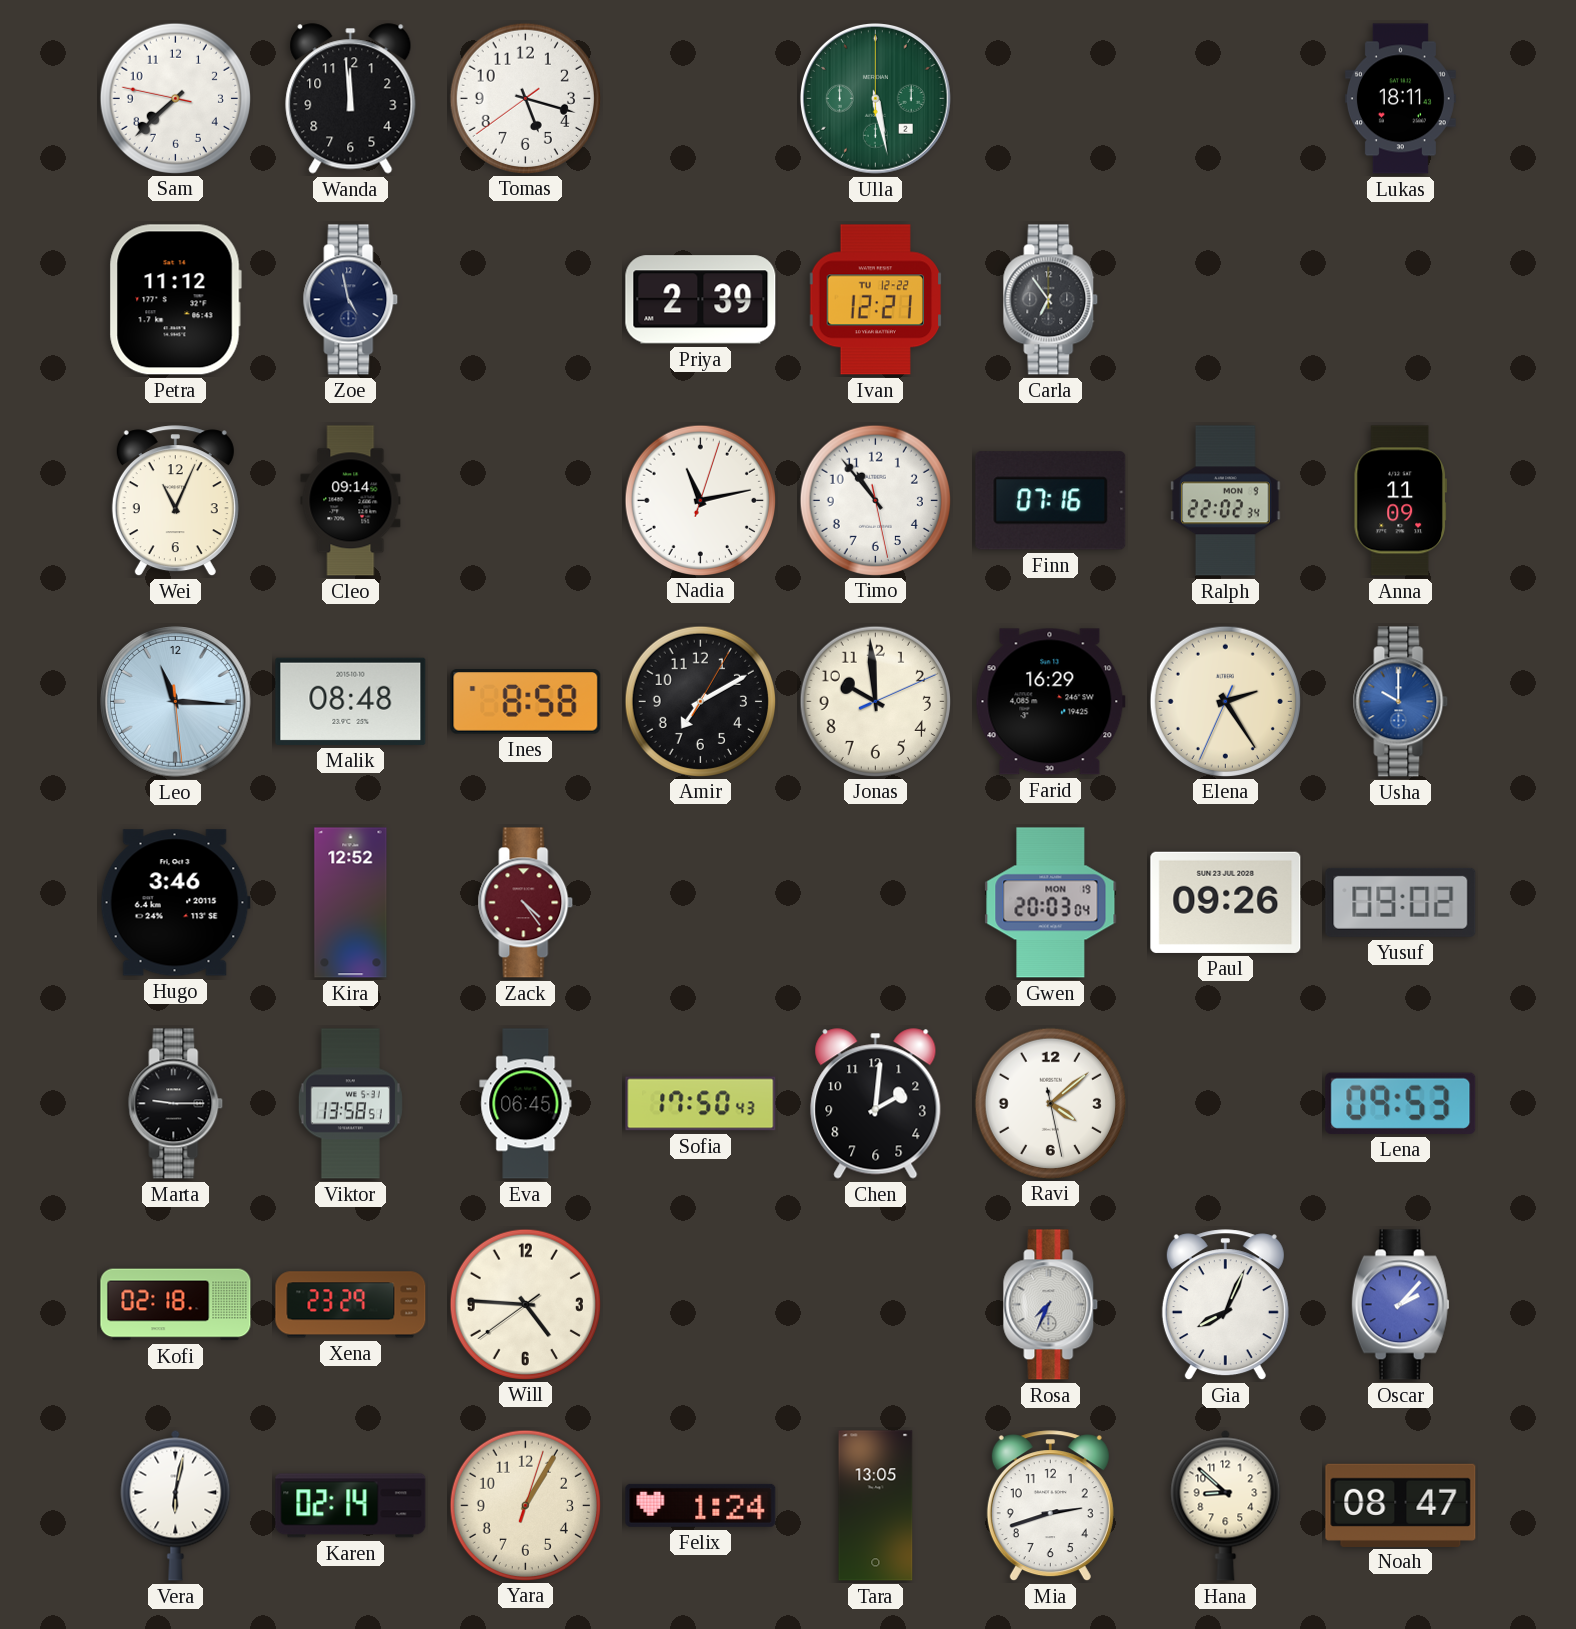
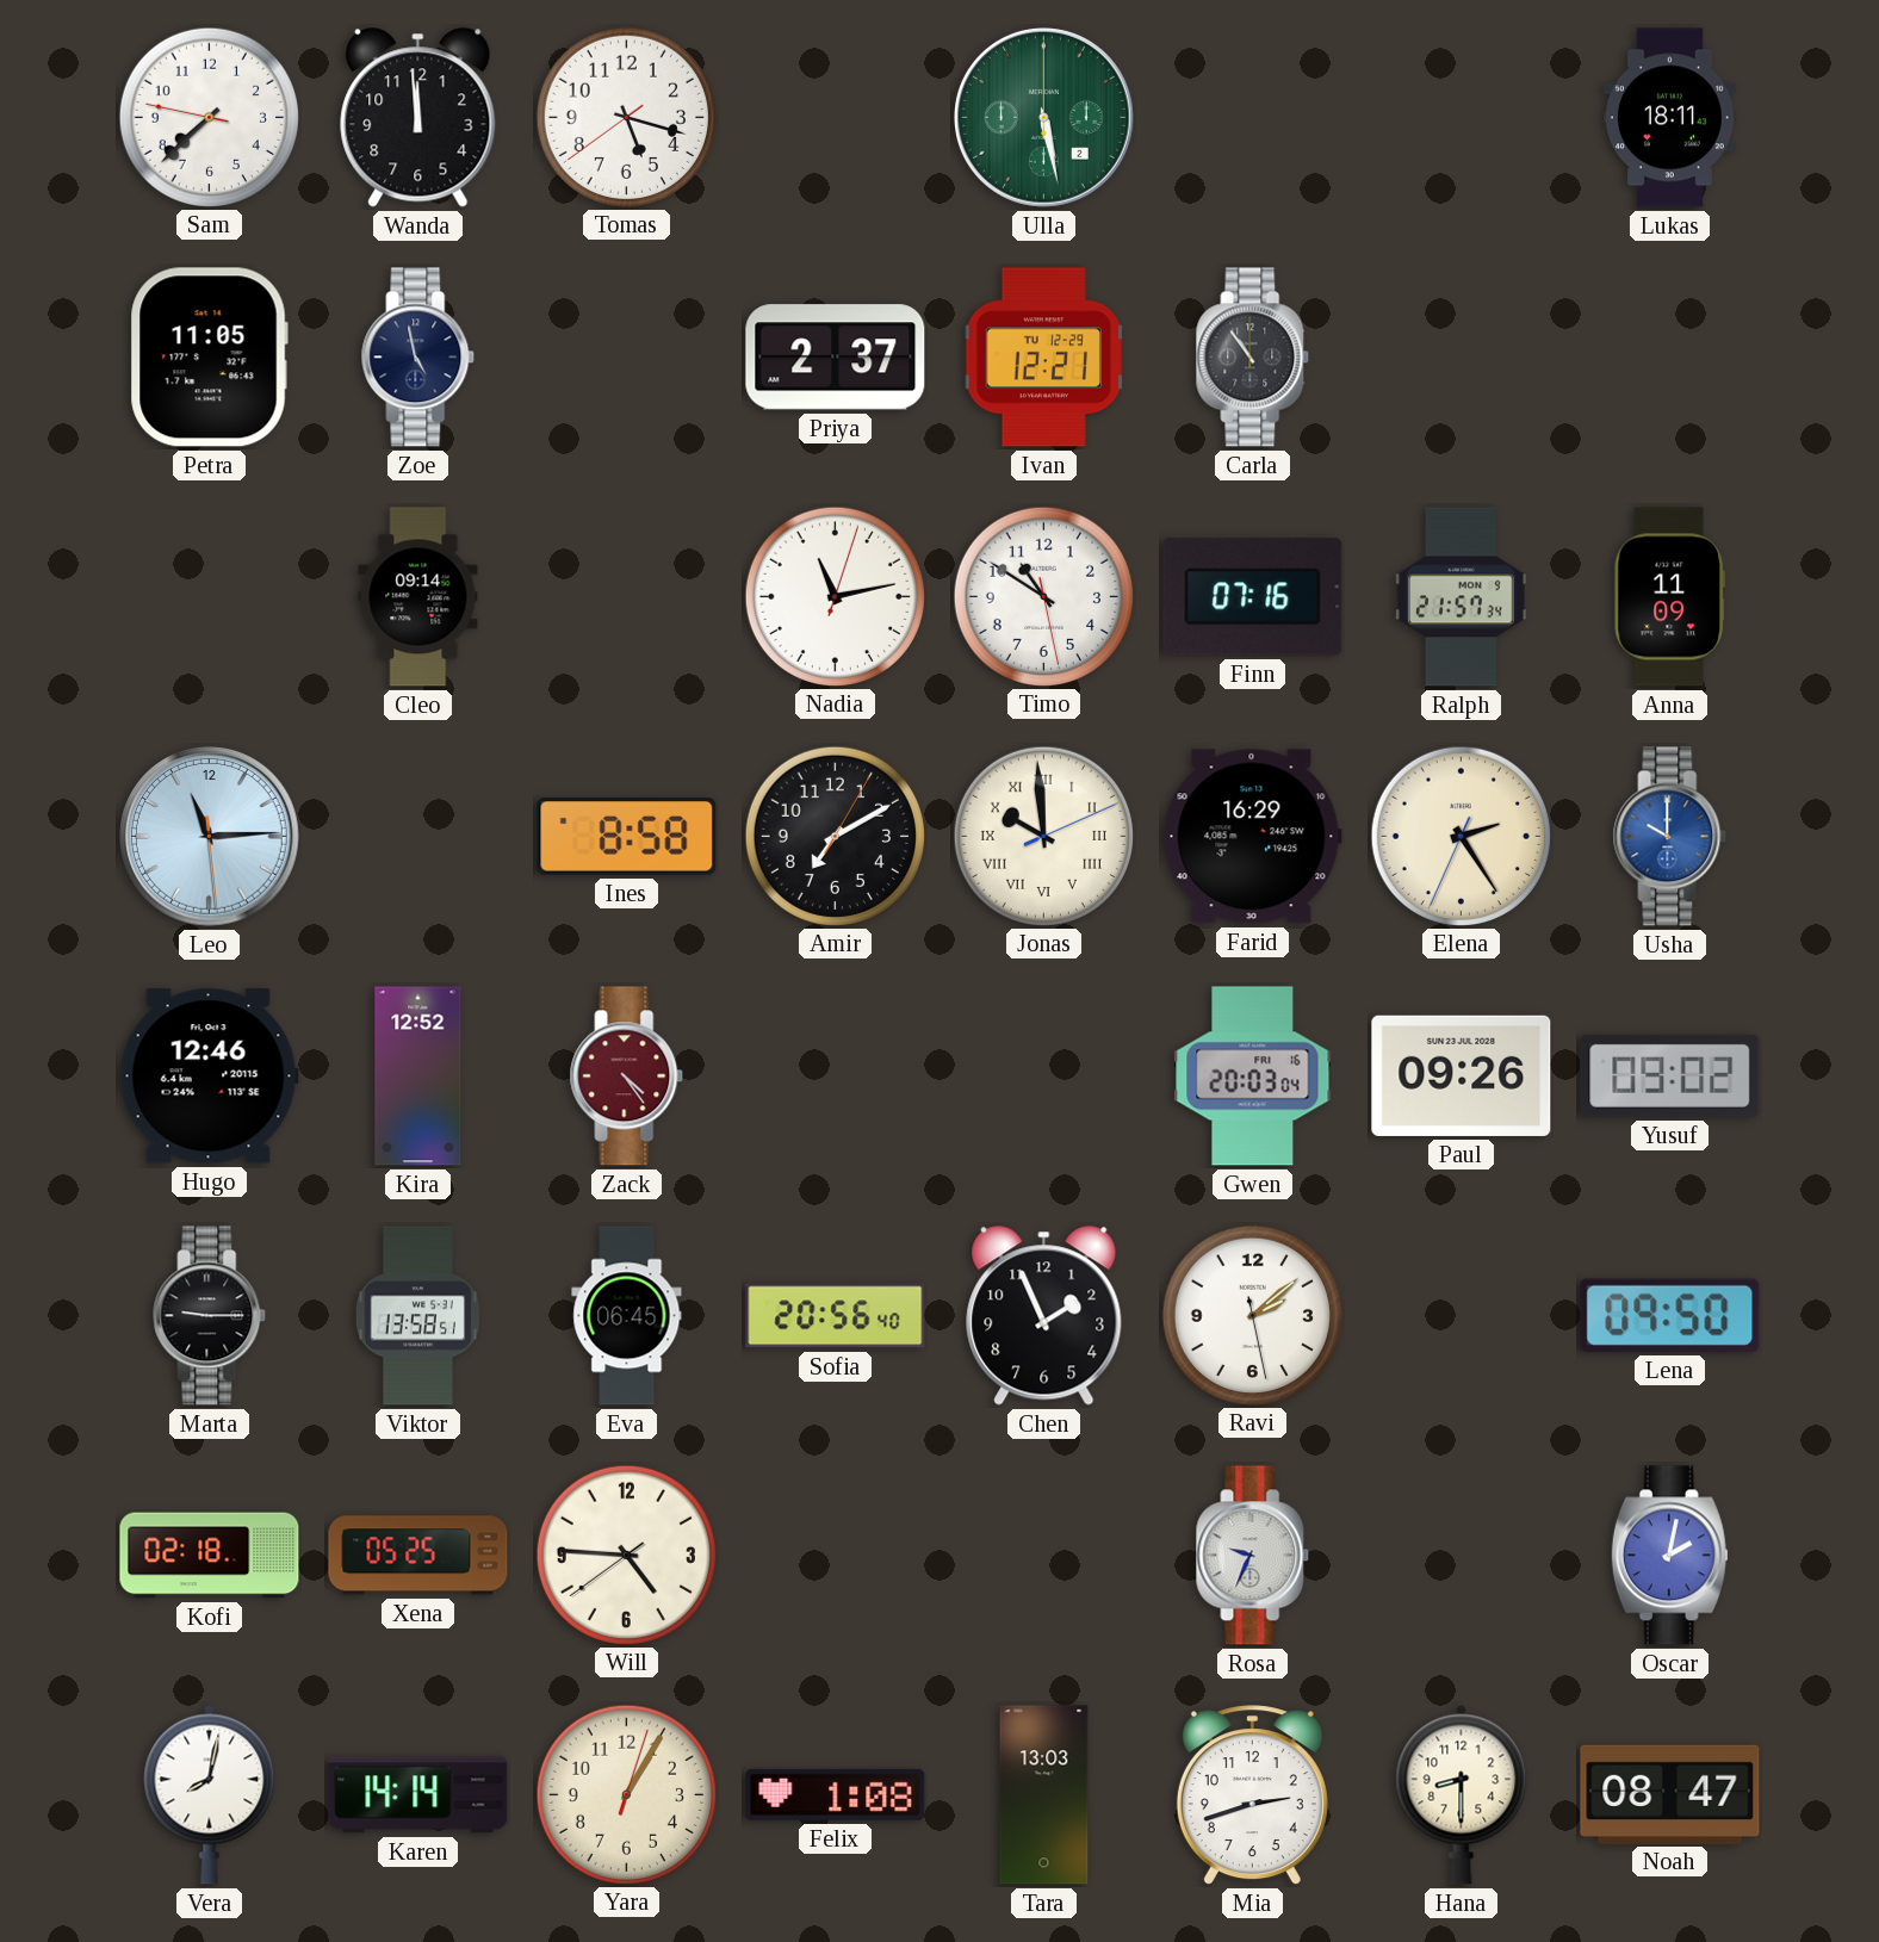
Petra: 11:12 -> 11:05 (209, 358)
Priya: 2:39 -> 2:37 (836, 358)
Ivan date: TU 12-22 -> TU 12-29 (1044, 358)
Carla: 6:54 -> 10:54 (1253, 358)
Wei: 11:04 -> none (175, 501)
Timo: 10:53 -> 10:50 (1043, 596)
Ralph: 22:02 -> 21:57 (1462, 597)
Leo: 11:15 -> 11:14 (210, 837)
Malik: 08:48 -> none (351, 701)
Jonas numerals: Arabic -> Roman (1043, 836)
Hugo: 3:46 -> 12:46 (209, 1077)
Gwen date: MON 19 -> FRI 16 (1253, 1077)
Sofia: 17:50 -> 20:56 (836, 1316)
Chen: 2:01 -> 1:56 (1044, 1316)
Ravi: 4:08 -> 2:08 (1252, 1315)
Lena: 09:53 -> 09:50 (1670, 1315)
Xena: 23:29 -> 05:25 (418, 1556)
Rosa: 7:34 -> 9:34 (1253, 1556)
Gia: 8:04 -> none (1225, 1305)
Oscar: 2:07 -> 2:02 (1669, 1556)
Vera: 6:02 -> 8:02 (210, 1794)
Karen: 02:14 -> 14:14 (418, 1795)
Felix: 1:24 -> 1:08 (836, 1794)
Tara: 13:05 -> 13:03 (1044, 1795)
Hana: 8:52 -> 8:30 (1462, 1794)
